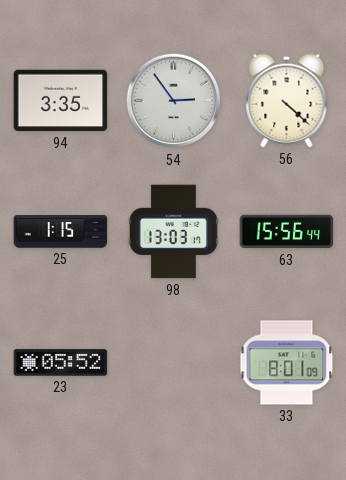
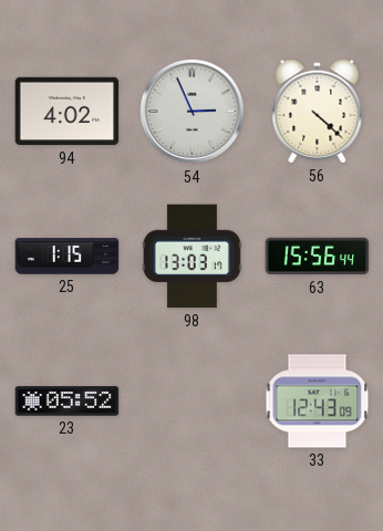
94: 3:35 -> 4:02 (68, 112)
54: 2:54 -> 2:56 (193, 112)
33: 8:01 -> 12:43 (318, 402)
